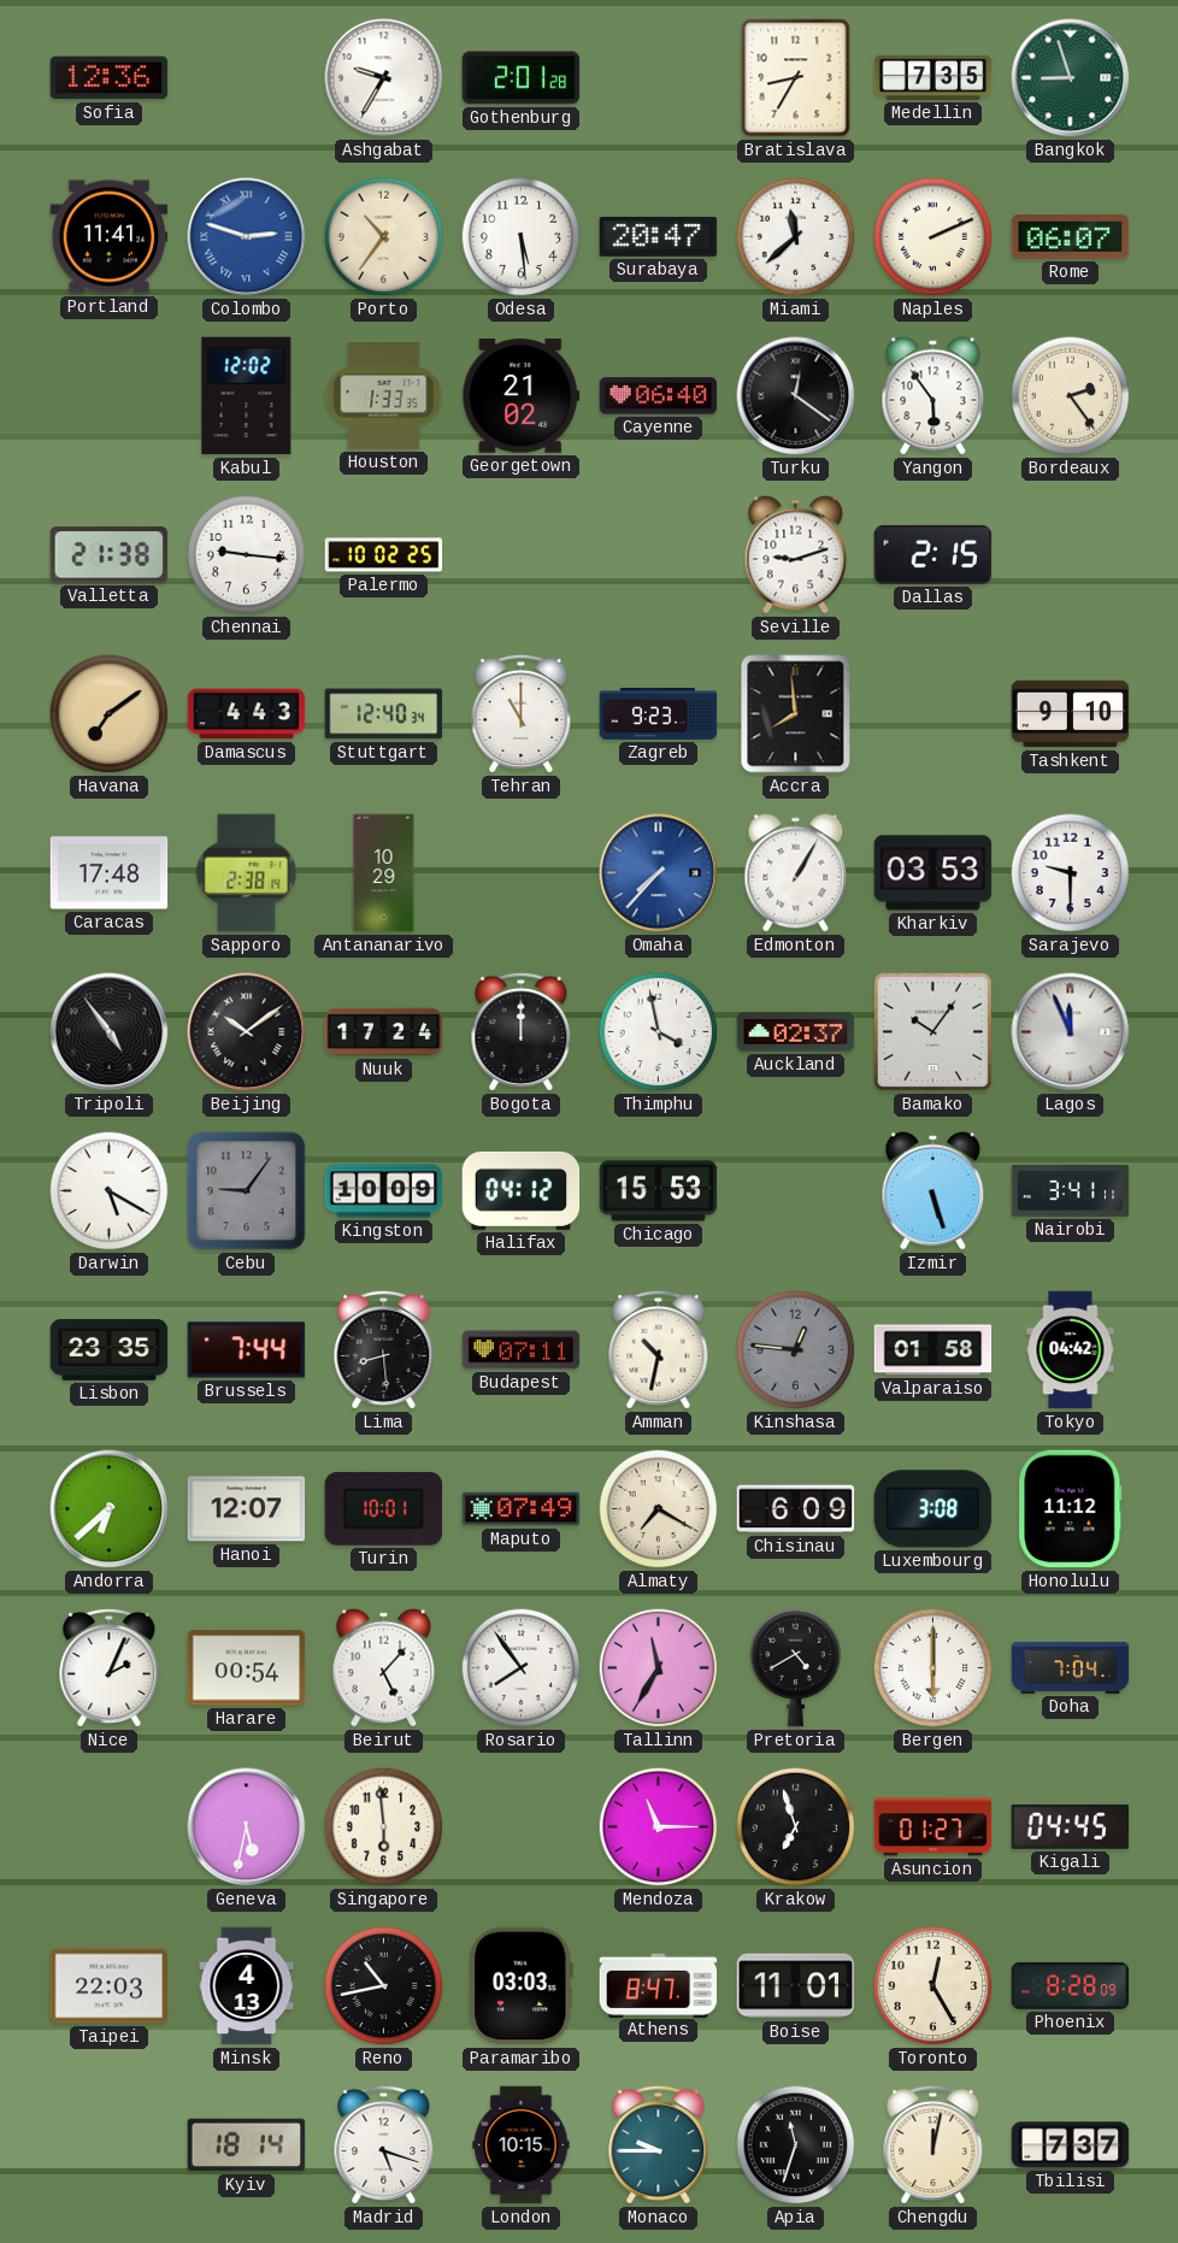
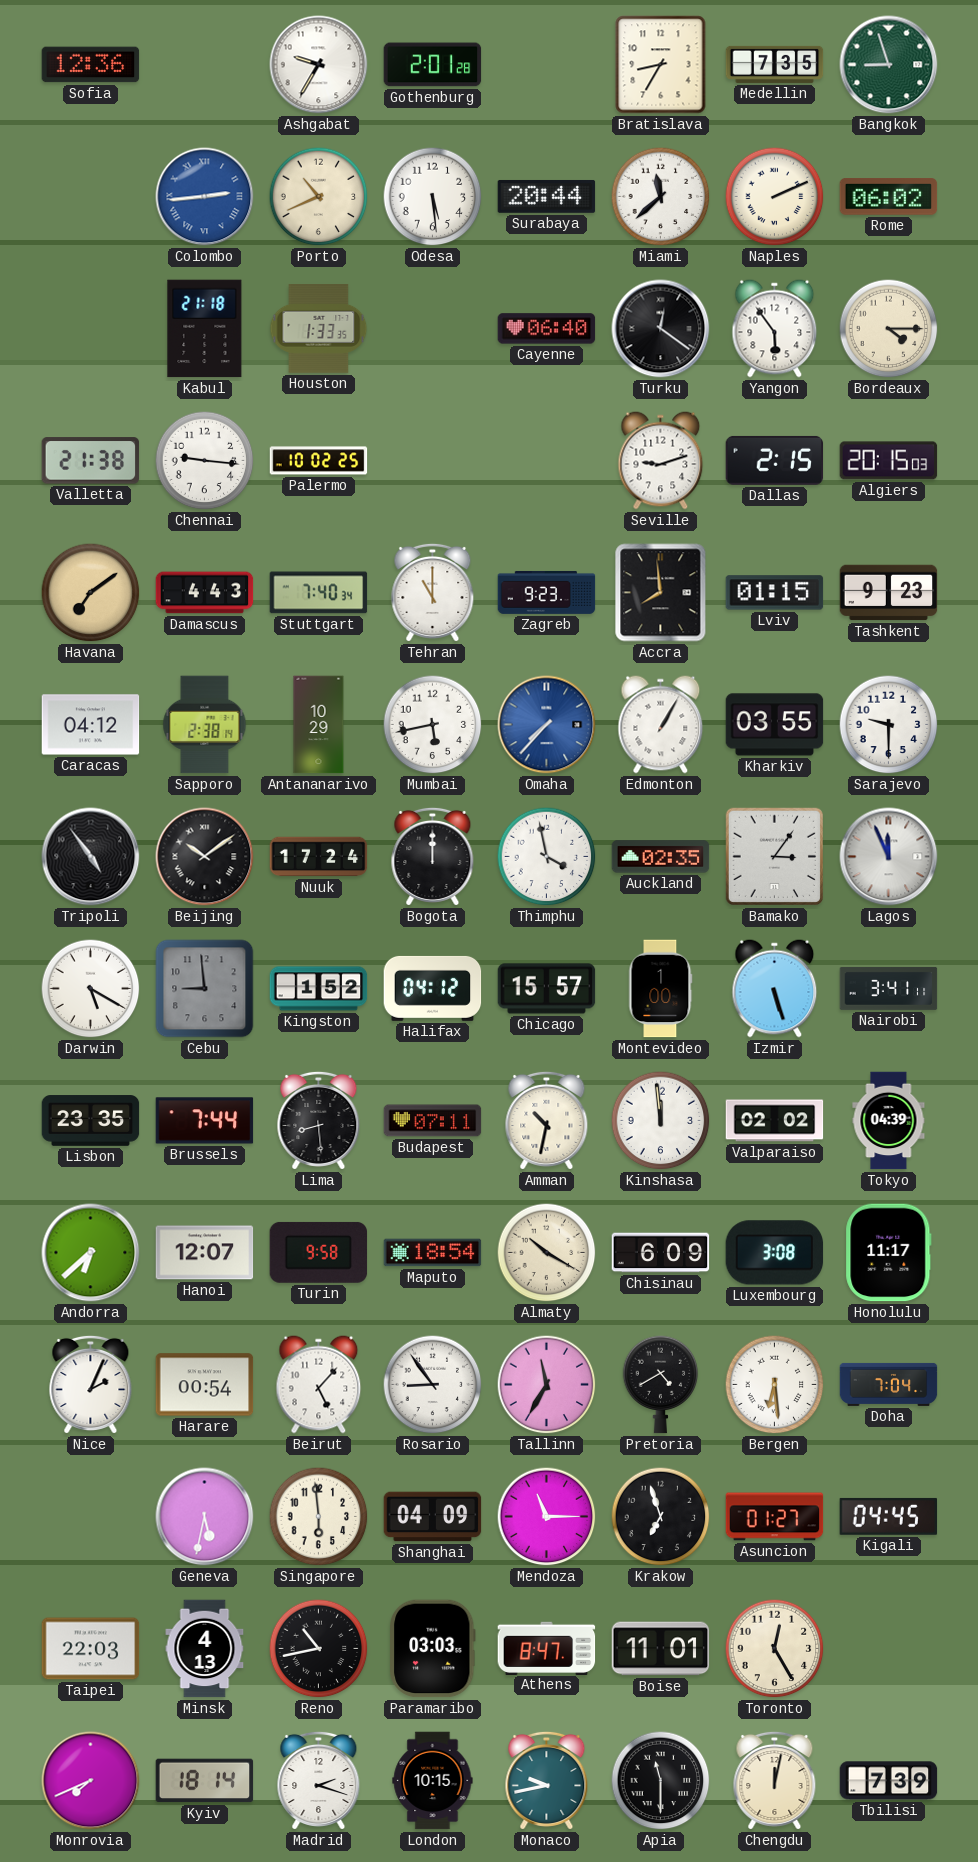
Portland: 11:41 -> none (110, 237)
Colombo: 2:48 -> 2:44 (205, 197)
Porto: 10:36 -> 10:41 (319, 197)
Surabaya: 20:47 -> 20:44 (547, 196)
Rome: 06:07 -> 06:02 (889, 197)
Kabul: 12:02 -> 21:18 (205, 329)
Georgetown: 21:02 -> none (522, 396)
Bordeaux: 2:24 -> 4:15 (889, 329)
Algiers: none -> 20:15 (889, 461)
Stuttgart: 12:40 -> 7:40 (319, 593)
Lviv: none -> 01:15 (775, 593)
Tashkent: 9:10 -> 9:23 (889, 593)
Caracas: 17:48 -> 04:12 (91, 725)
Mumbai: none -> 5:43 (433, 725)
Kharkiv: 03:53 -> 03:55 (775, 725)
Auckland: 02:37 -> 02:35 (661, 857)
Bamako: 10:06 -> 3:06 (774, 856)
Cebu: 9:06 -> 8:59 (205, 989)
Kingston: 10:09 -> 1:52 (319, 989)
Chicago: 15:53 -> 15:57 (547, 989)
Montevideo: none -> 1:00 (661, 989)
Kinshasa: 12:46 -> 11:59 (661, 1121)
Kinshasa dial: grey -> white (661, 1121)
Valparaiso: 01:58 -> 02:02 (775, 1121)
Tokyo: 04:42 -> 04:39 (889, 1121)
Turin: 10:01 -> 9:58 (319, 1252)
Maputo: 07:49 -> 18:54 (433, 1253)
Almaty: 7:20 -> 10:20 (547, 1253)
Honolulu: 11:12 -> 11:17 (889, 1253)
Rosario: 7:54 -> 8:54 (433, 1385)
Bergen: 6:00 -> 6:29 (775, 1385)
Shanghai: none -> 04:09 (433, 1517)
Phoenix: 8:28 -> none (1071, 1985)
Monrovia: none -> 7:41 (91, 1781)
Madrid: 5:18 -> 2:18 (319, 1780)
Monaco: 9:45 -> 9:43 (547, 1780)
Apia: 11:33 -> 11:30 (661, 1781)
Tbilisi: 7:37 -> 7:39 (889, 1781)
